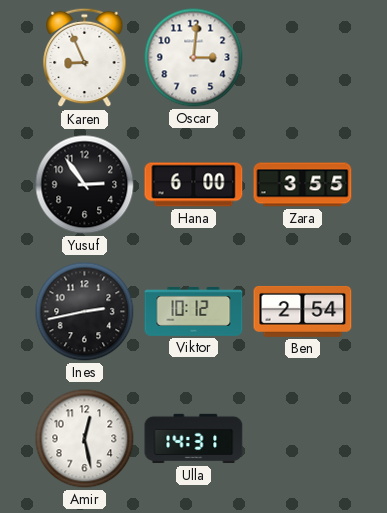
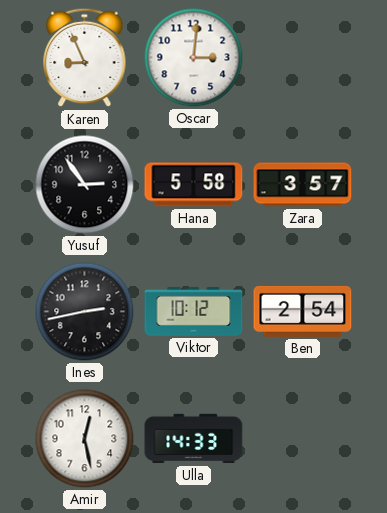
Hana: 6:00 -> 5:58 (194, 185)
Zara: 3:55 -> 3:57 (303, 185)
Ulla: 14:31 -> 14:33 (194, 439)
